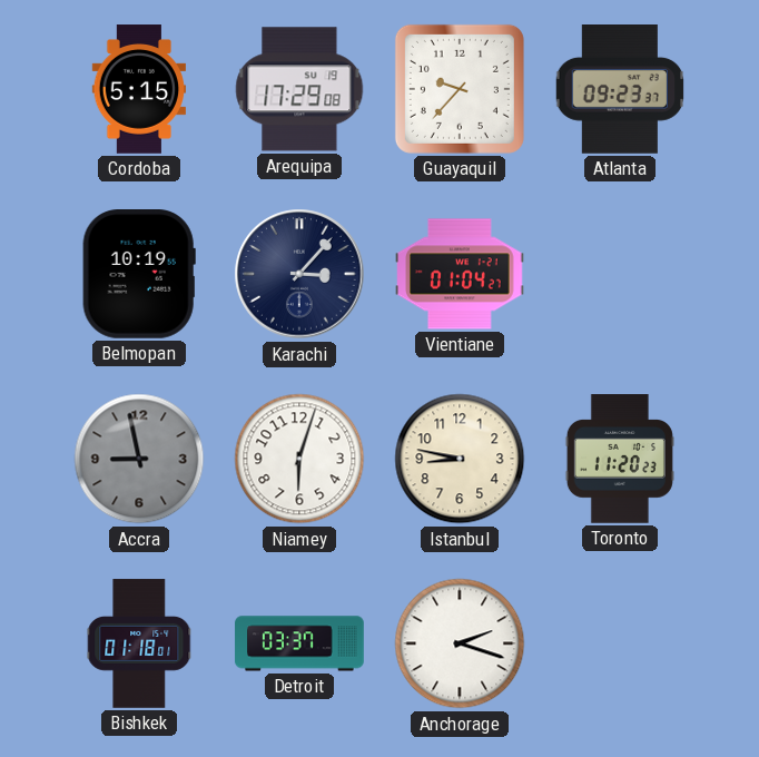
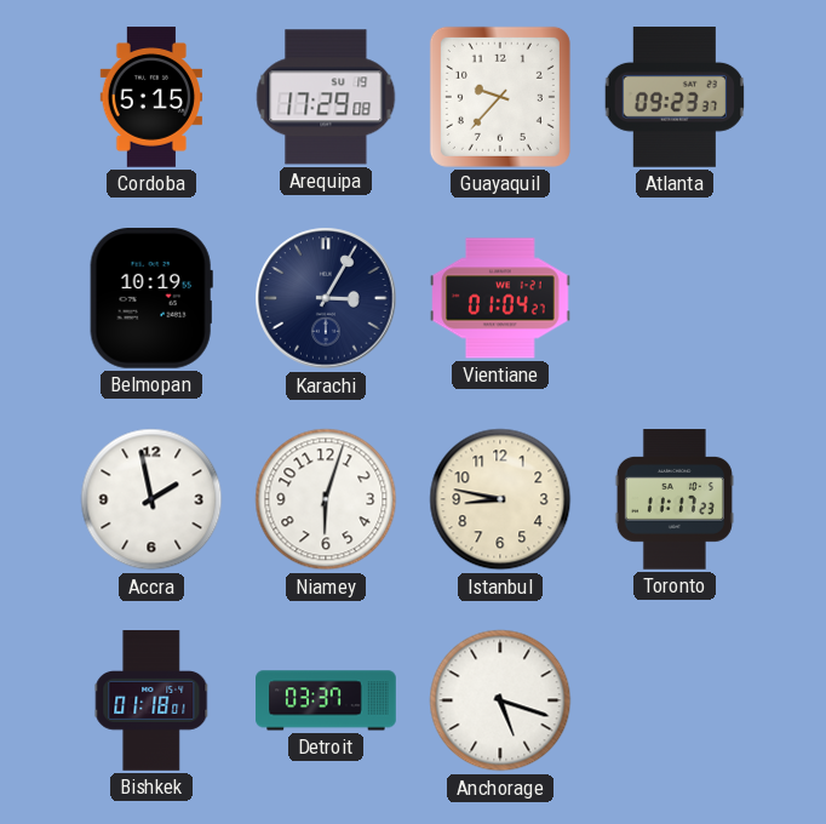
Karachi: 3:07 -> 3:05 (326, 298)
Accra: 8:58 -> 1:58 (151, 499)
Accra dial: grey -> white (151, 499)
Toronto: 11:20 -> 11:17 (675, 499)
Anchorage: 2:18 -> 5:18 (500, 700)
